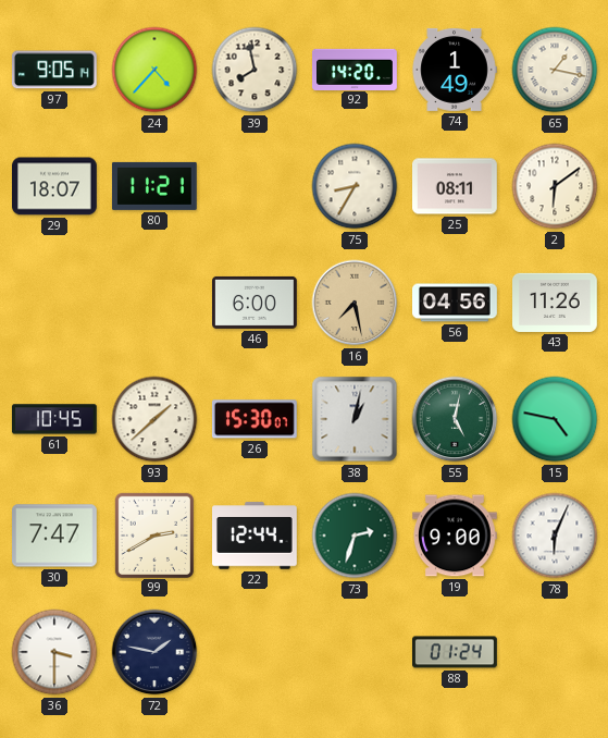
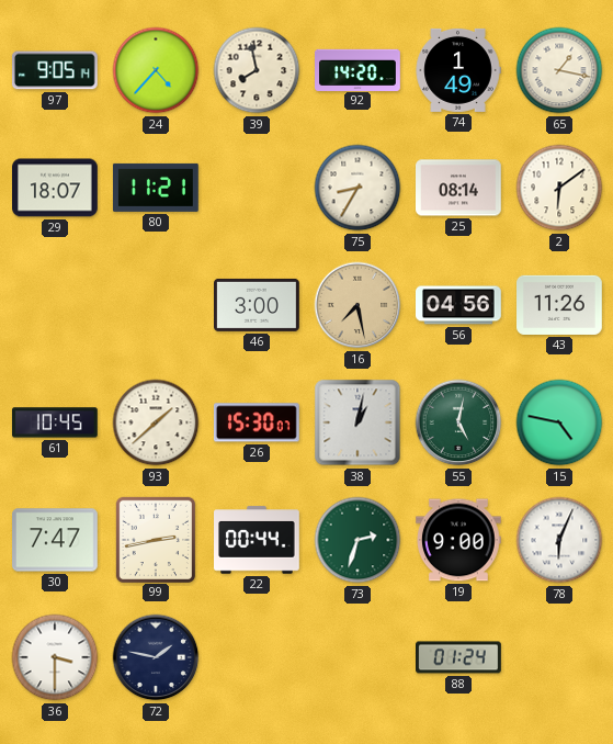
25: 08:11 -> 08:14 (459, 188)
46: 6:00 -> 3:00 (258, 305)
99: 2:40 -> 2:43 (155, 539)
22: 12:44 -> 00:44 (258, 540)
